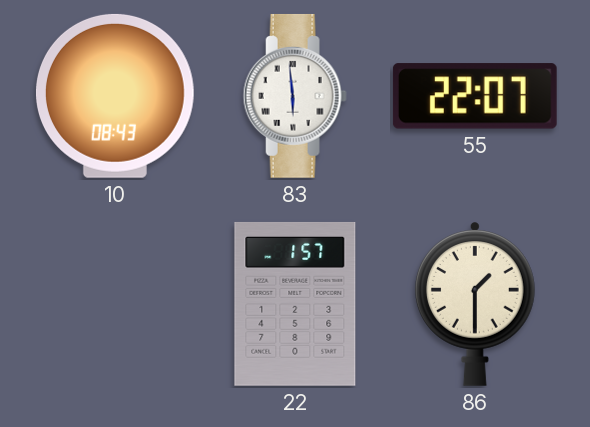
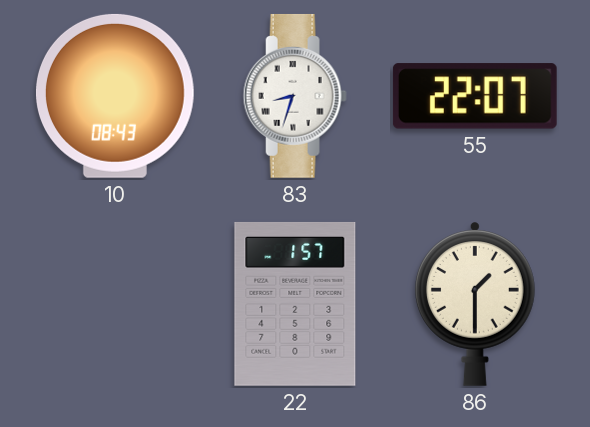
83: 5:59 -> 8:33 (295, 96)
